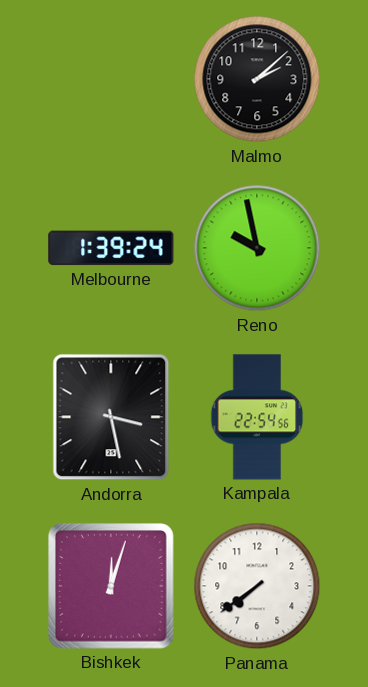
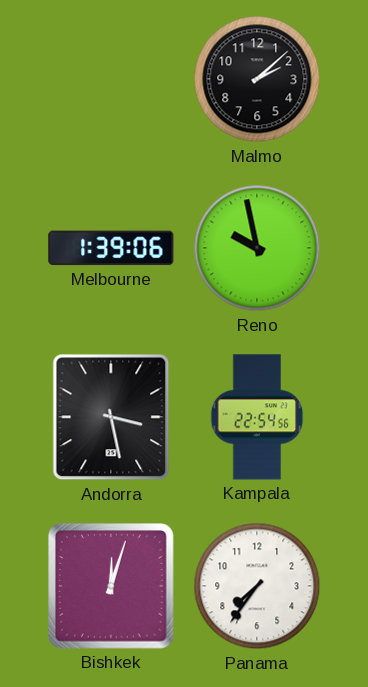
Melbourne: 1:39:24 -> 1:39:06 (111, 248)
Panama: 7:39 -> 7:36 (257, 586)
